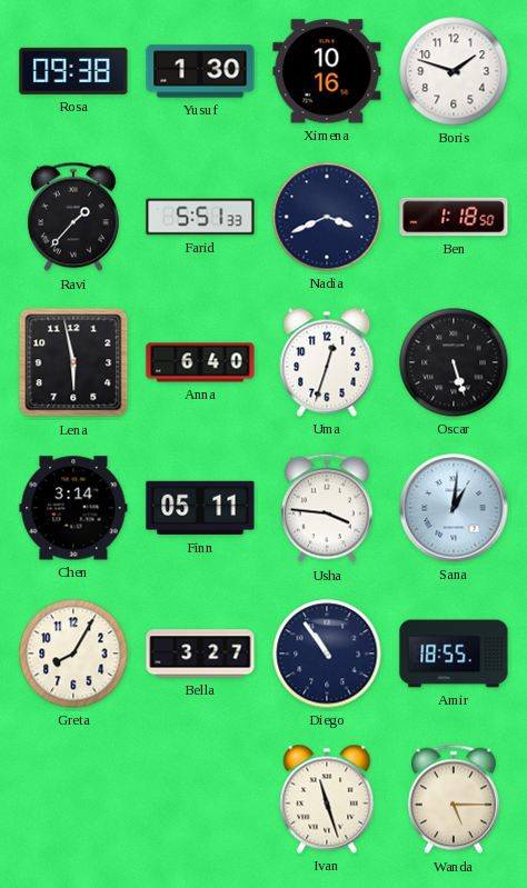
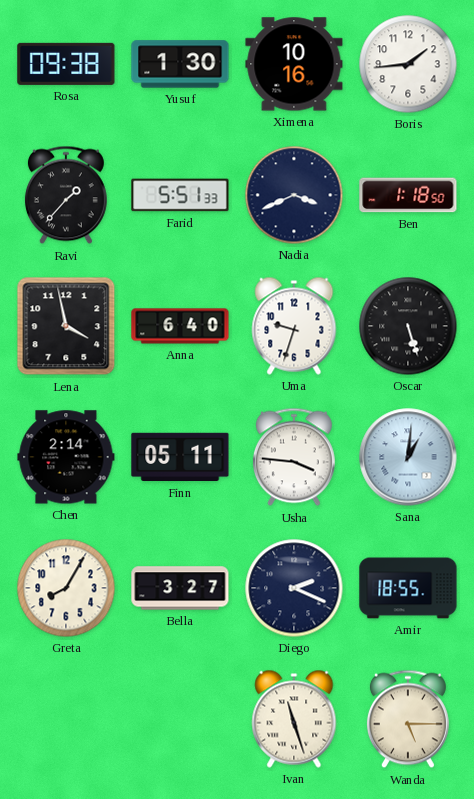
Boris: 1:48 -> 1:44 (408, 64)
Lena: 5:58 -> 3:58 (66, 326)
Uma: 12:33 -> 9:33 (294, 326)
Chen: 3:14 -> 2:14 (66, 457)
Diego: 10:54 -> 2:19 (294, 588)
